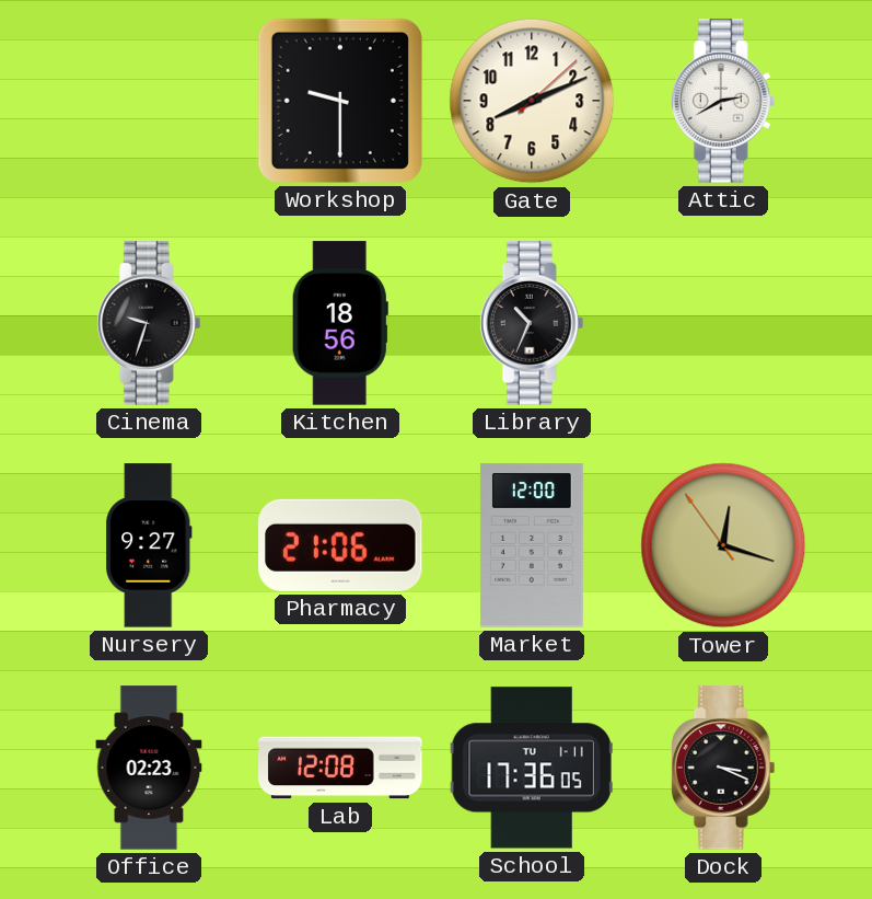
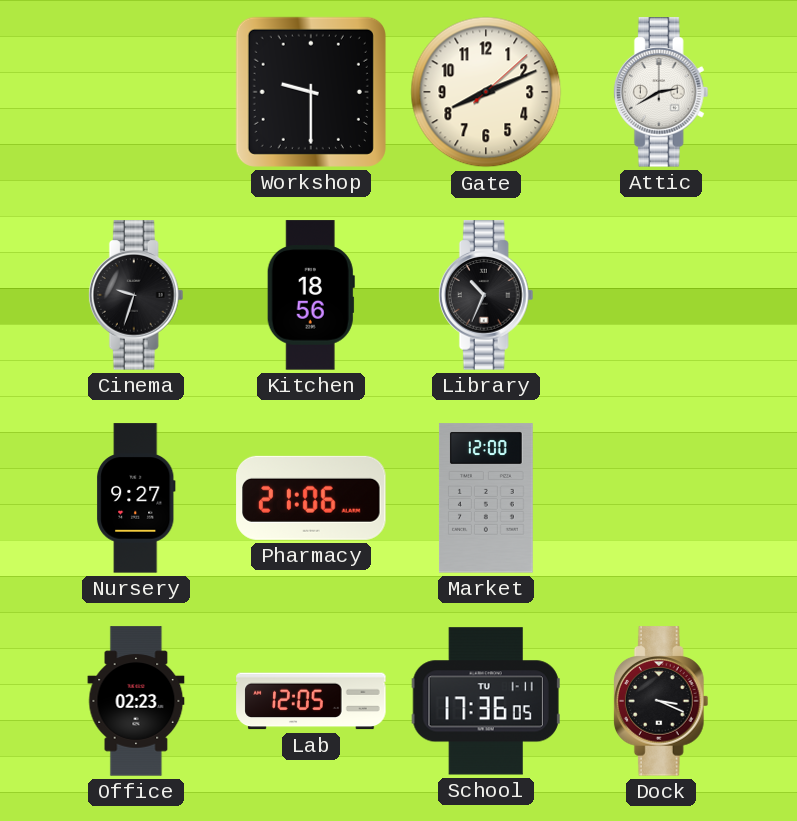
Tower: 12:17 -> none (723, 545)
Lab: 12:08 -> 12:05 (311, 701)
